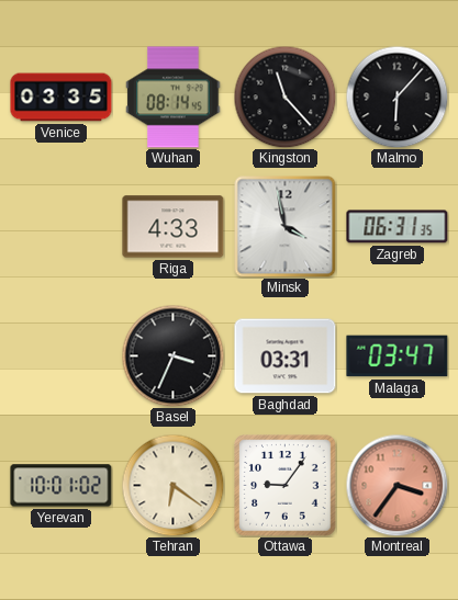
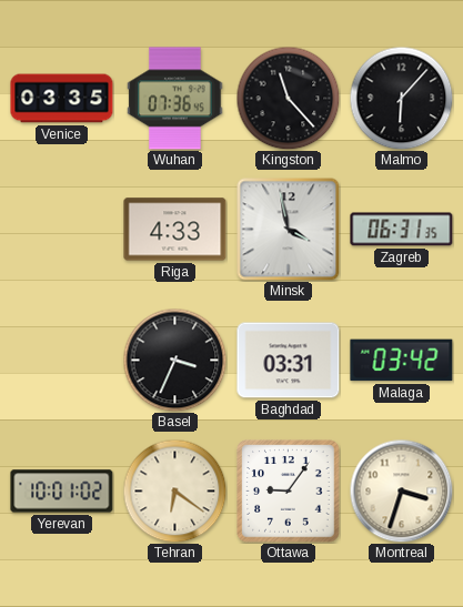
Wuhan: 08:14 -> 07:36 (175, 99)
Malaga: 03:47 -> 03:42 (402, 361)
Montreal: 3:36 -> 3:33 (401, 490)
Montreal dial: salmon -> cream (401, 490)
